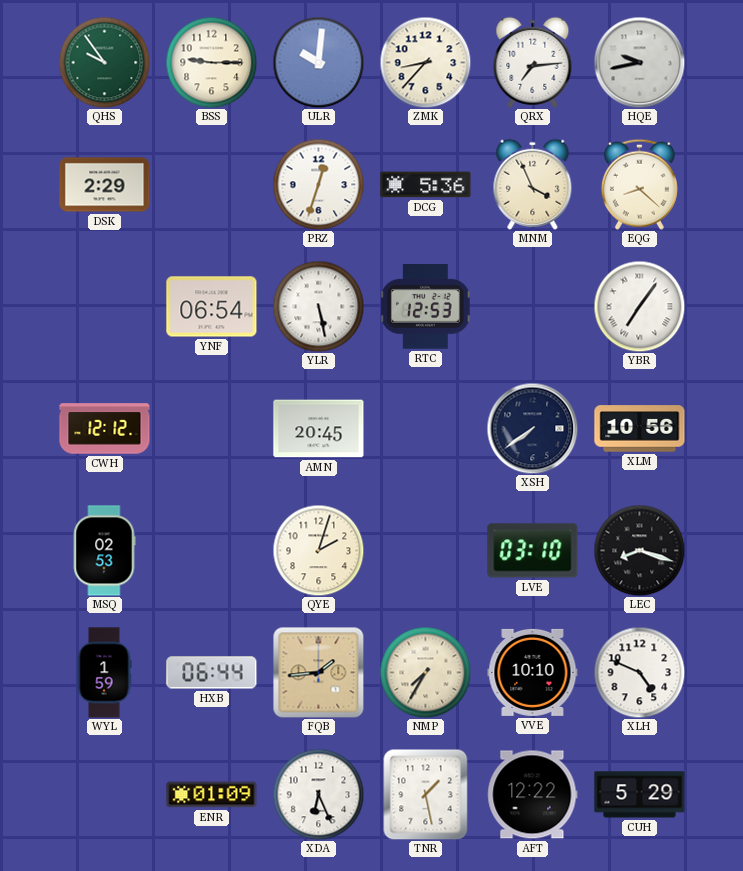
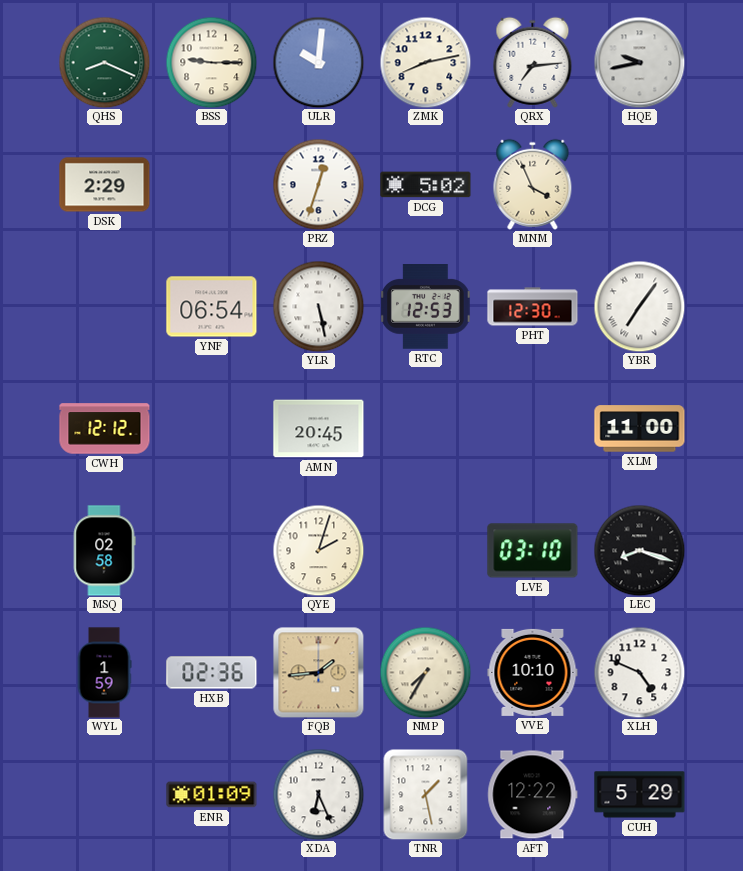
QHS: 9:54 -> 8:19 (104, 62)
ZMK: 8:37 -> 8:13 (425, 62)
DCG: 5:36 -> 5:02 (426, 185)
EQG: 8:22 -> none (639, 184)
PHT: none -> 12:30 (533, 307)
XSH: 7:39 -> none (532, 428)
XLM: 10:56 -> 11:00 (640, 429)
MSQ: 02:53 -> 02:58 (104, 551)
HXB: 06:44 -> 02:36 (212, 673)
